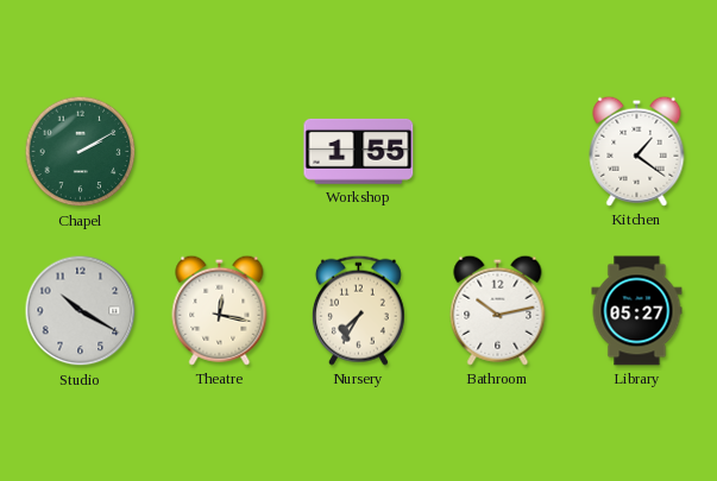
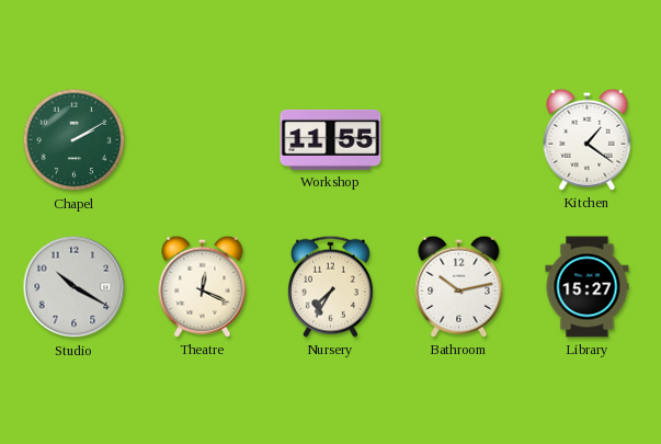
Workshop: 1:55 -> 11:55 (331, 139)
Theatre: 12:17 -> 12:19 (203, 286)
Library: 05:27 -> 15:27 (588, 287)
